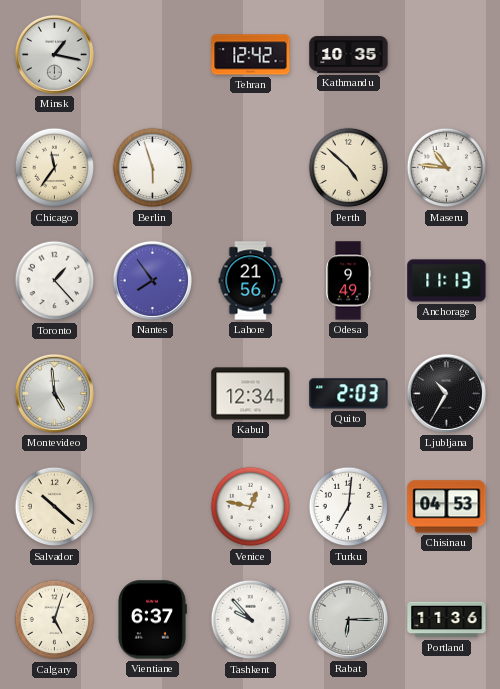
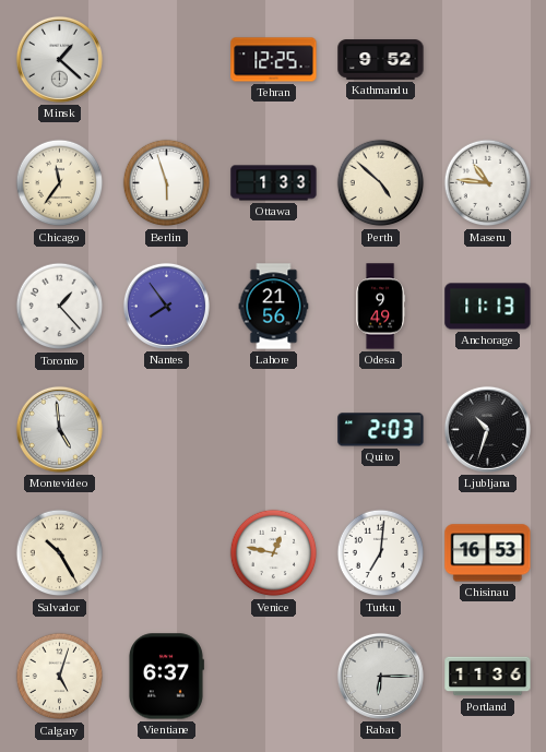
Minsk: 1:17 -> 1:22 (59, 59)
Tehran: 12:42 -> 12:25 (274, 60)
Kathmandu: 10:35 -> 9:52 (381, 60)
Ottawa: none -> 1:33 (274, 183)
Kabul: 12:34 -> none (251, 394)
Ljubljana: 10:35 -> 10:33 (487, 429)
Salvador: 10:22 -> 10:25 (60, 553)
Chisinau: 04:53 -> 16:53 (488, 553)
Tashkent: 9:53 -> none (251, 620)
